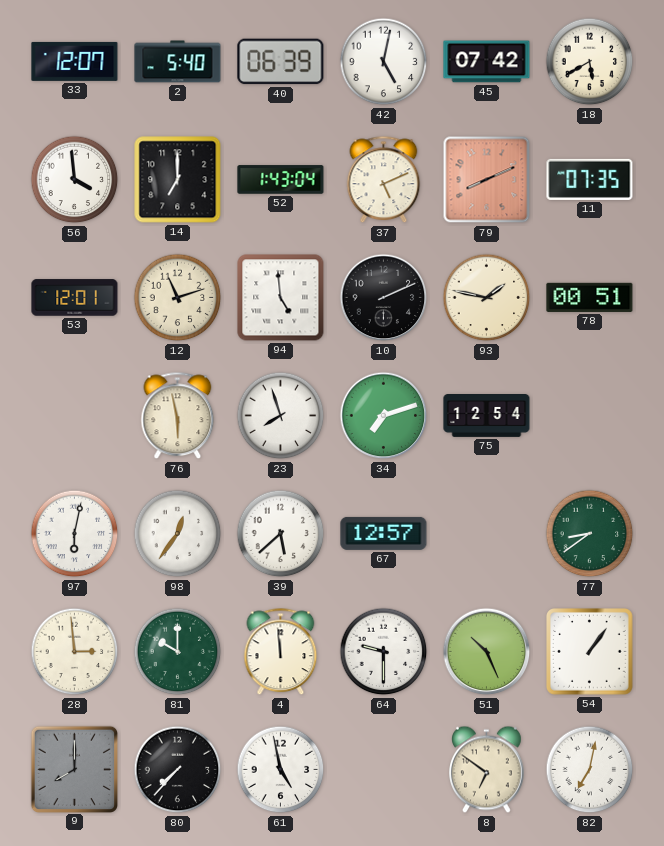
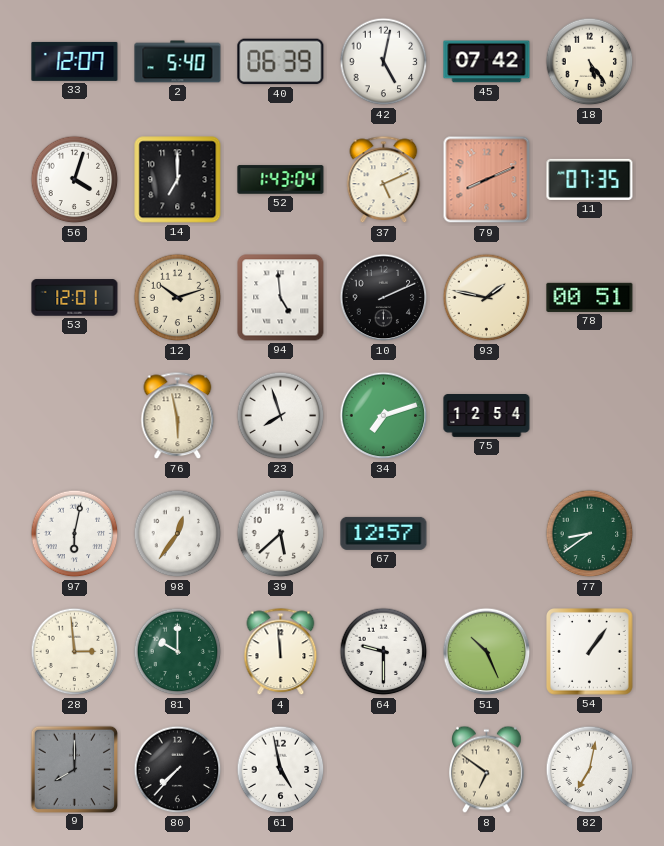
18: 5:40 -> 5:24 (590, 62)
56: 3:59 -> 4:03 (75, 180)
12: 11:12 -> 10:12 (178, 298)
